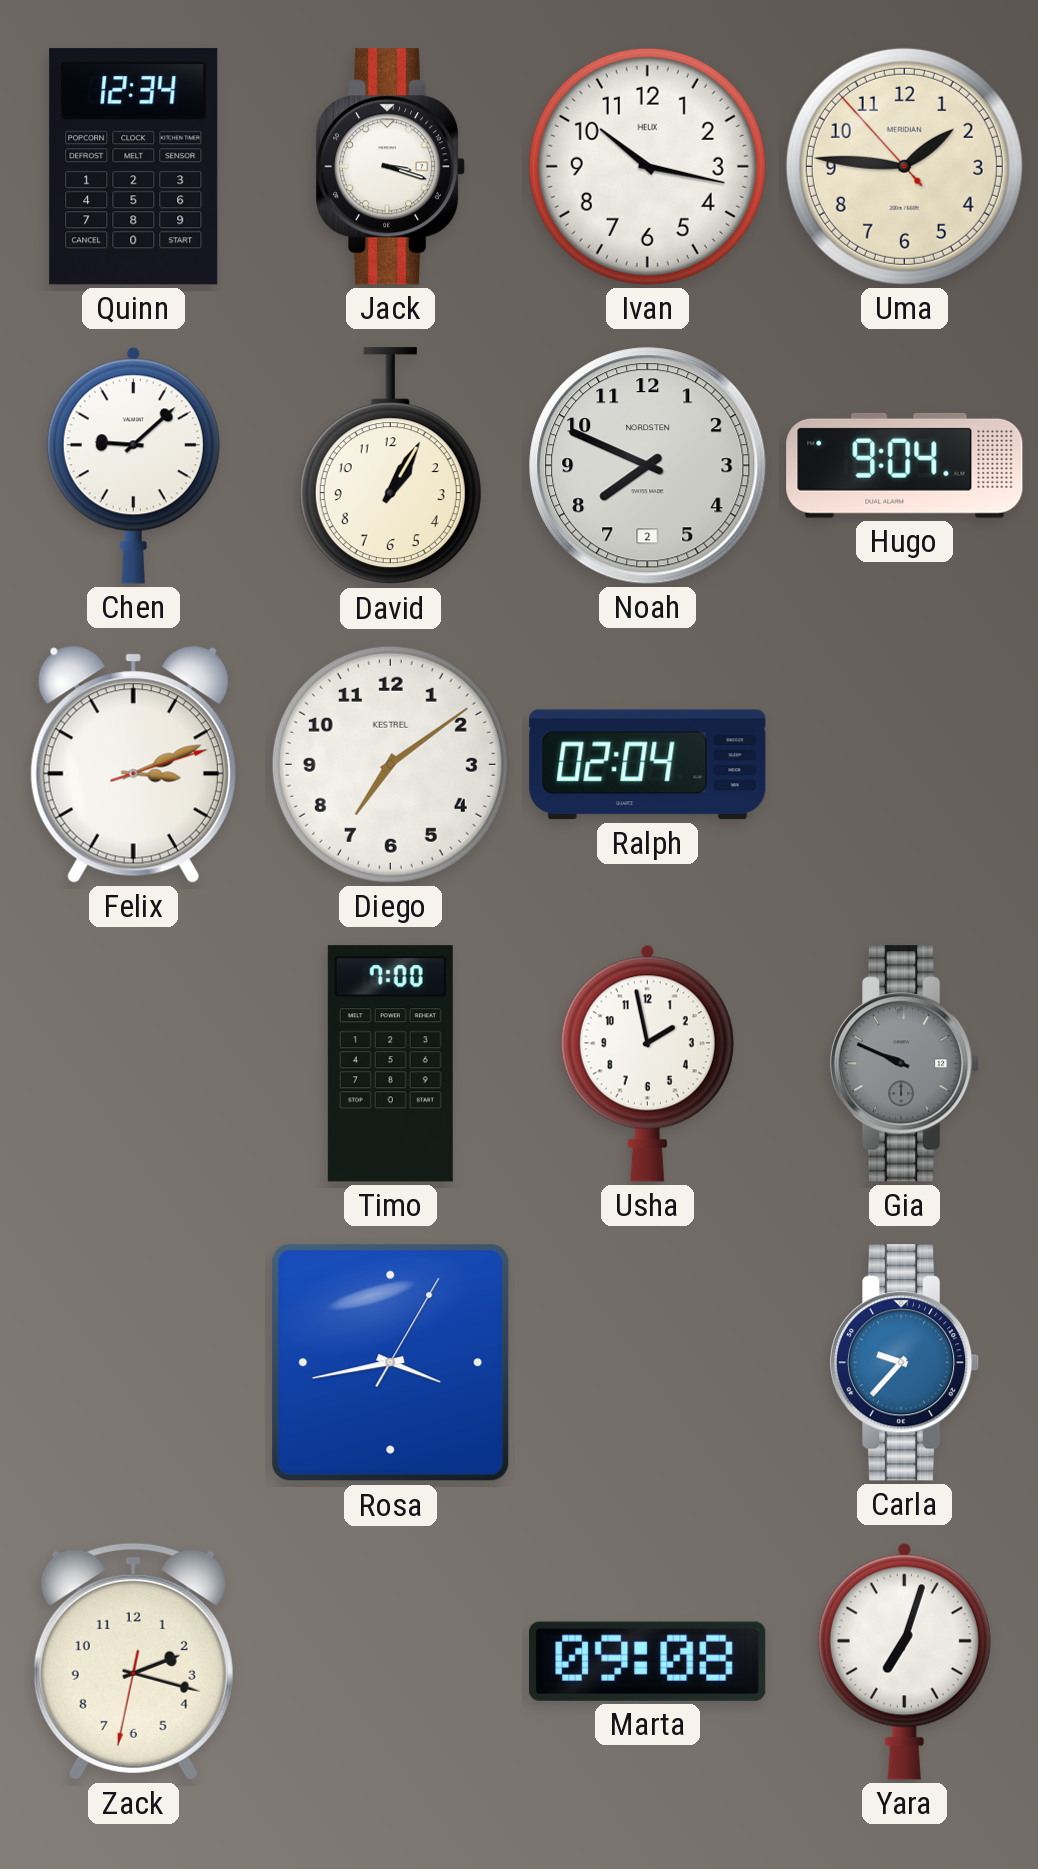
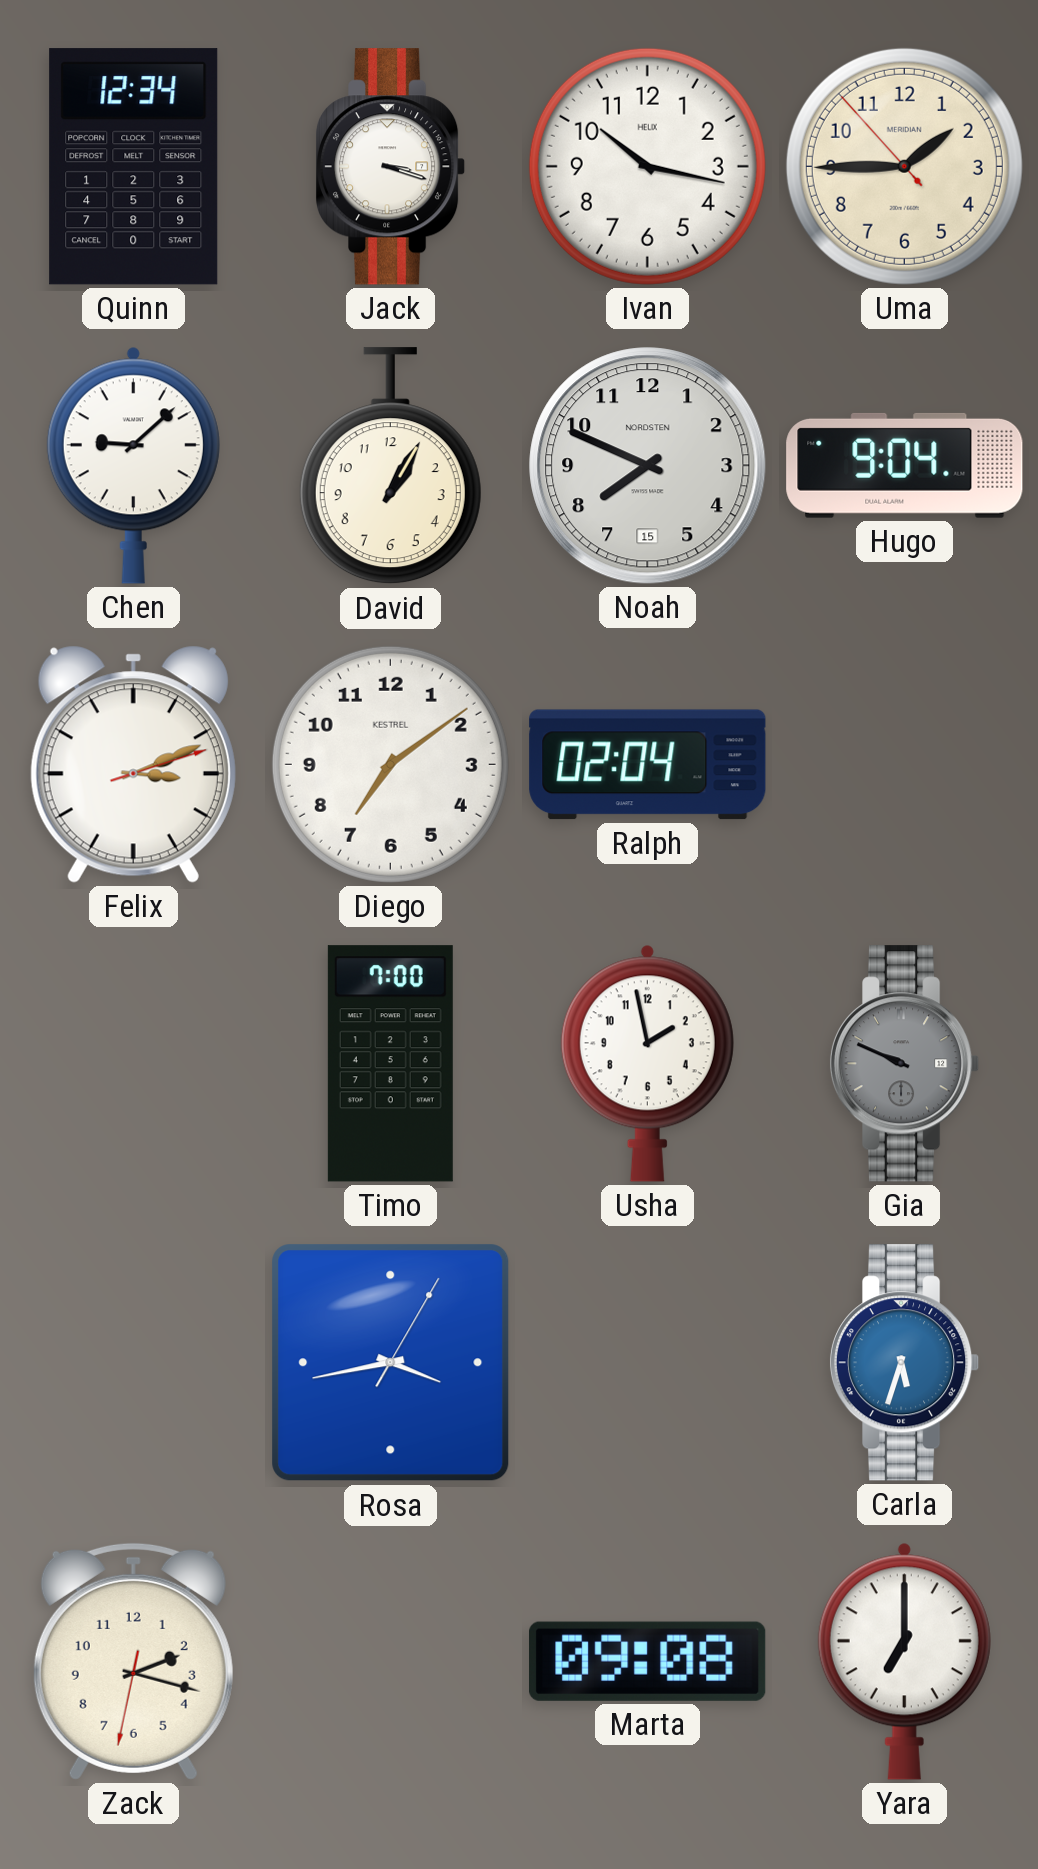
Uma: 1:45 -> 1:44 (904, 166)
Noah date: 2 -> 15 (648, 466)
Carla: 9:37 -> 5:33 (905, 1363)
Yara: 7:03 -> 7:00 (904, 1661)
